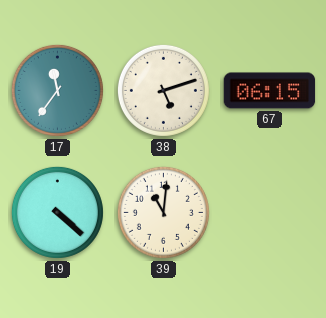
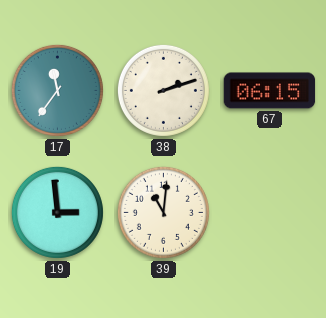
38: 5:12 -> 2:12 (163, 90)
19: 4:22 -> 2:59 (57, 212)
